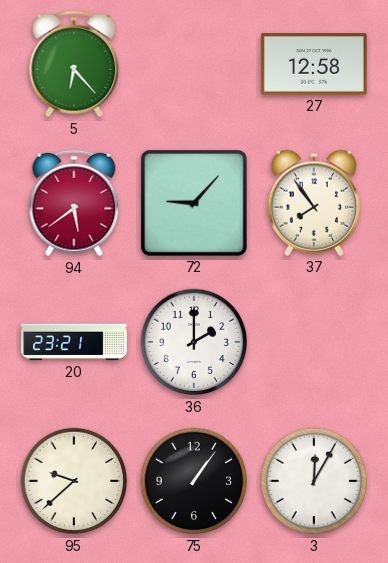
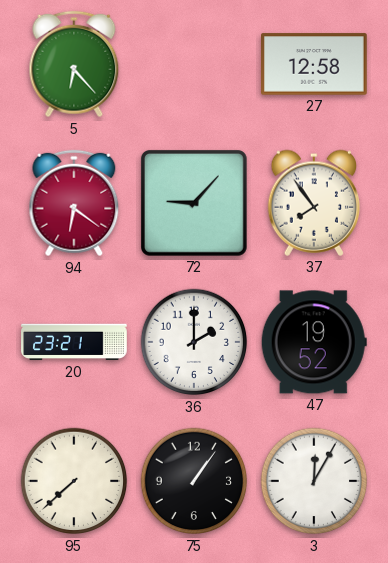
94: 5:39 -> 6:21 (74, 203)
47: none -> 19:52 (314, 342)
95: 9:38 -> 7:38 (74, 481)
